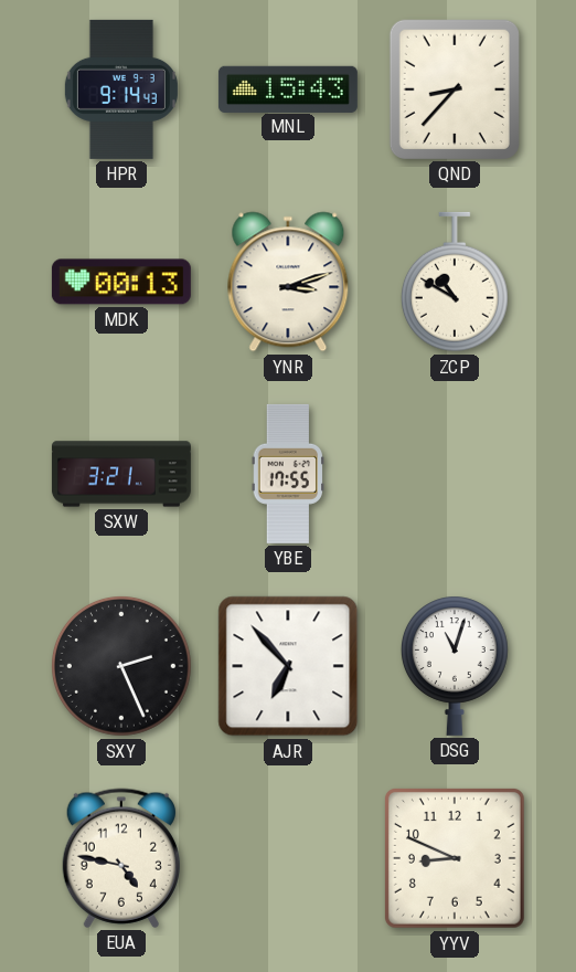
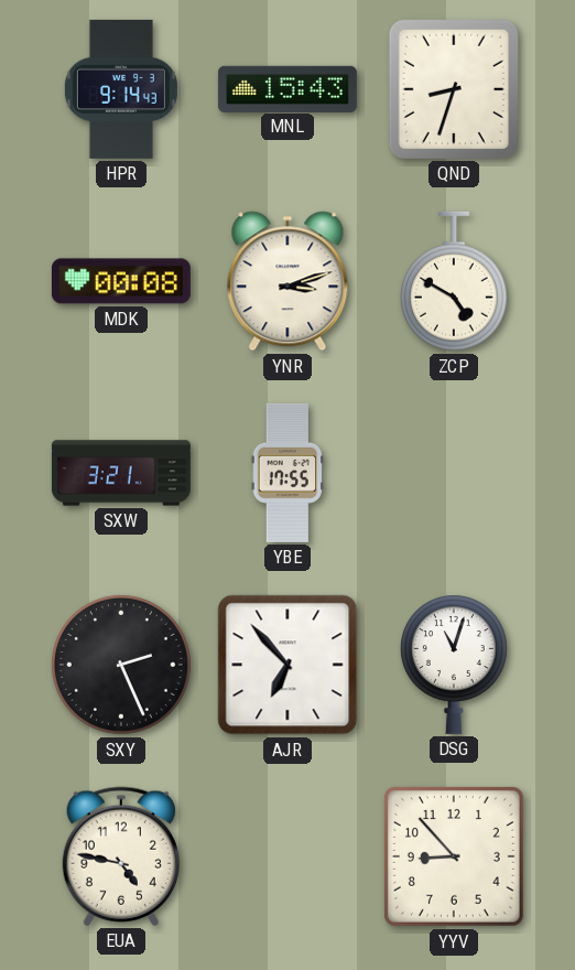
QND: 8:37 -> 8:33 (454, 89)
MDK: 00:13 -> 00:08 (121, 281)
ZCP: 10:50 -> 4:50 (454, 281)
YYV: 8:49 -> 8:53 (454, 856)
